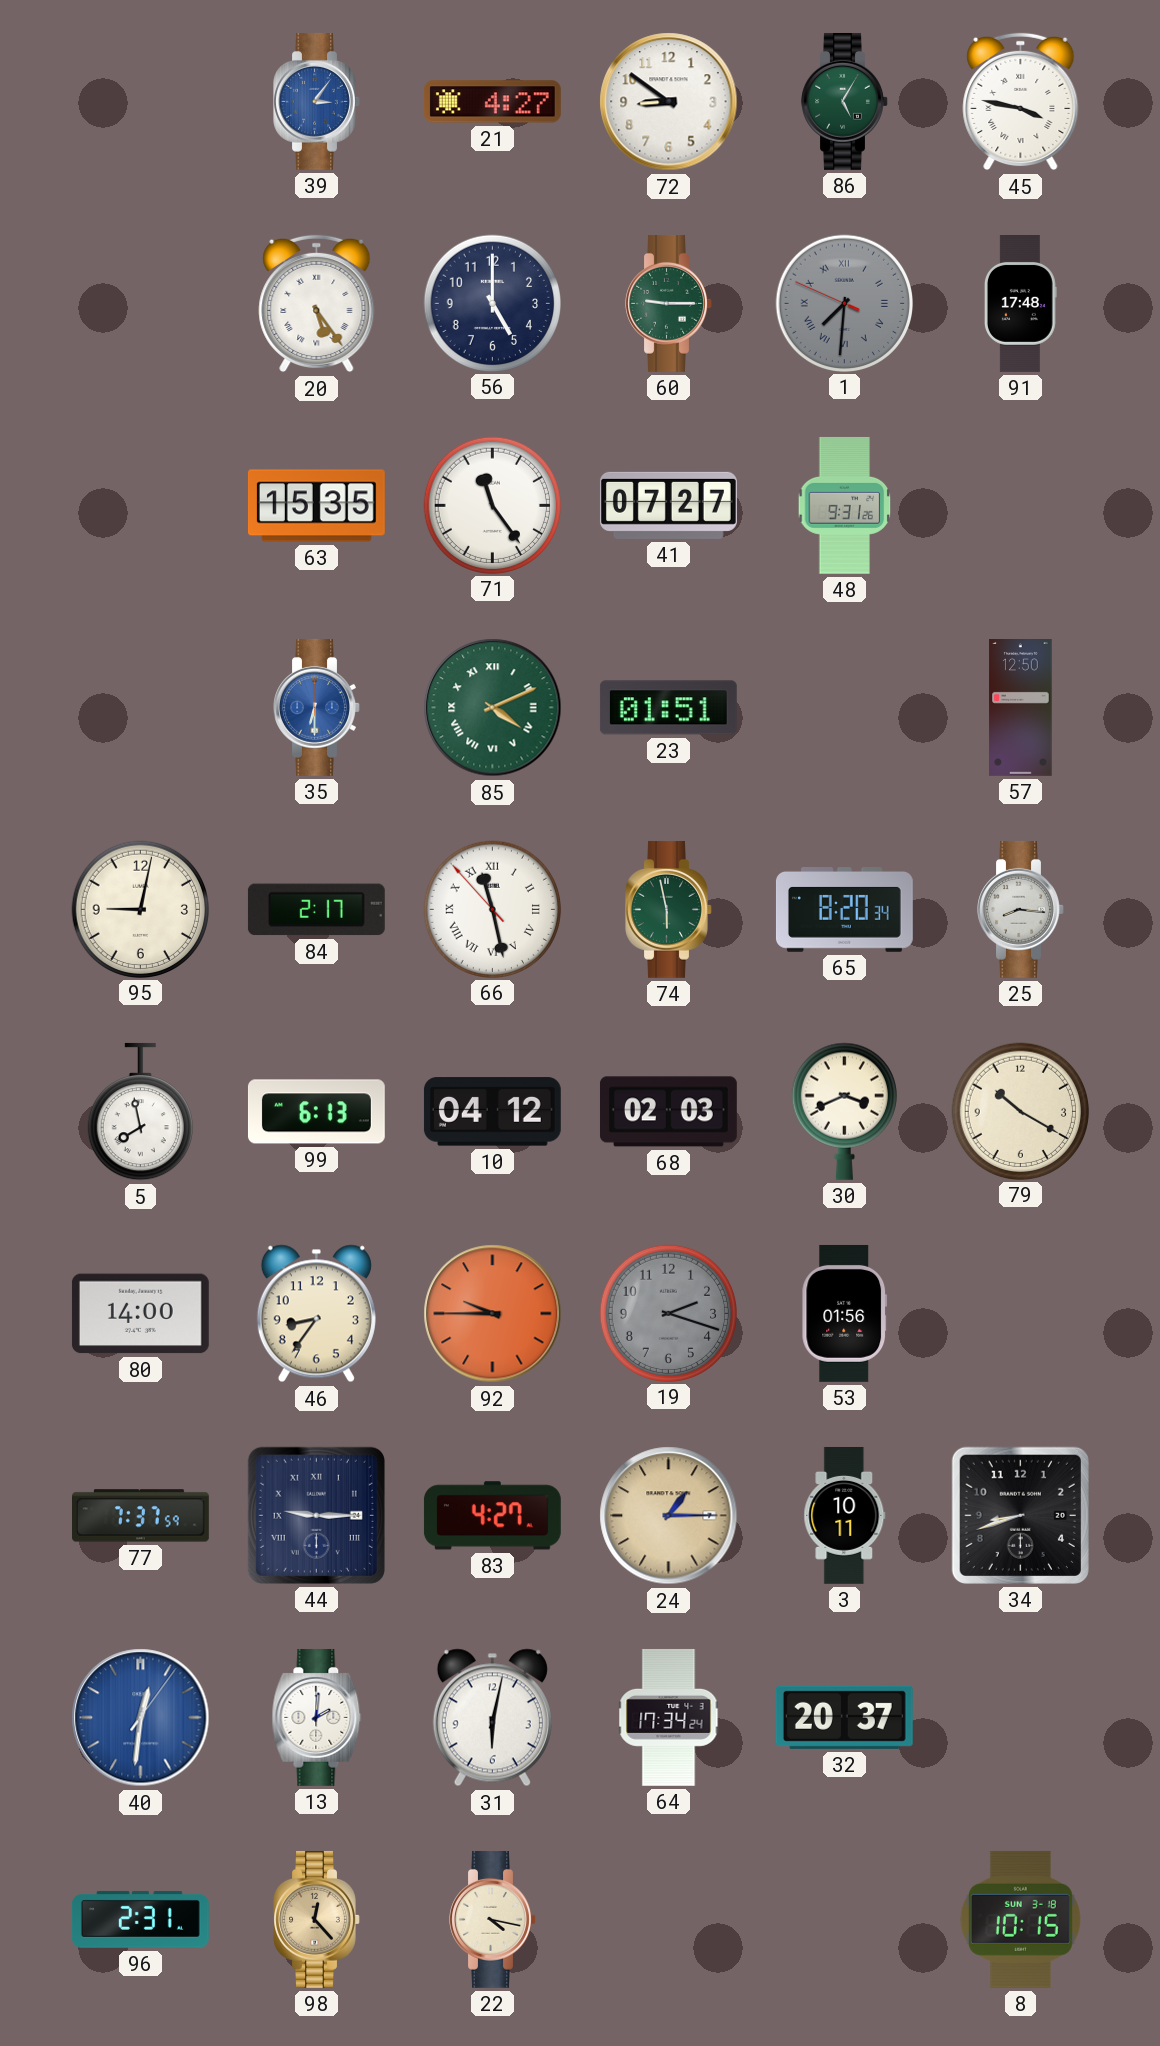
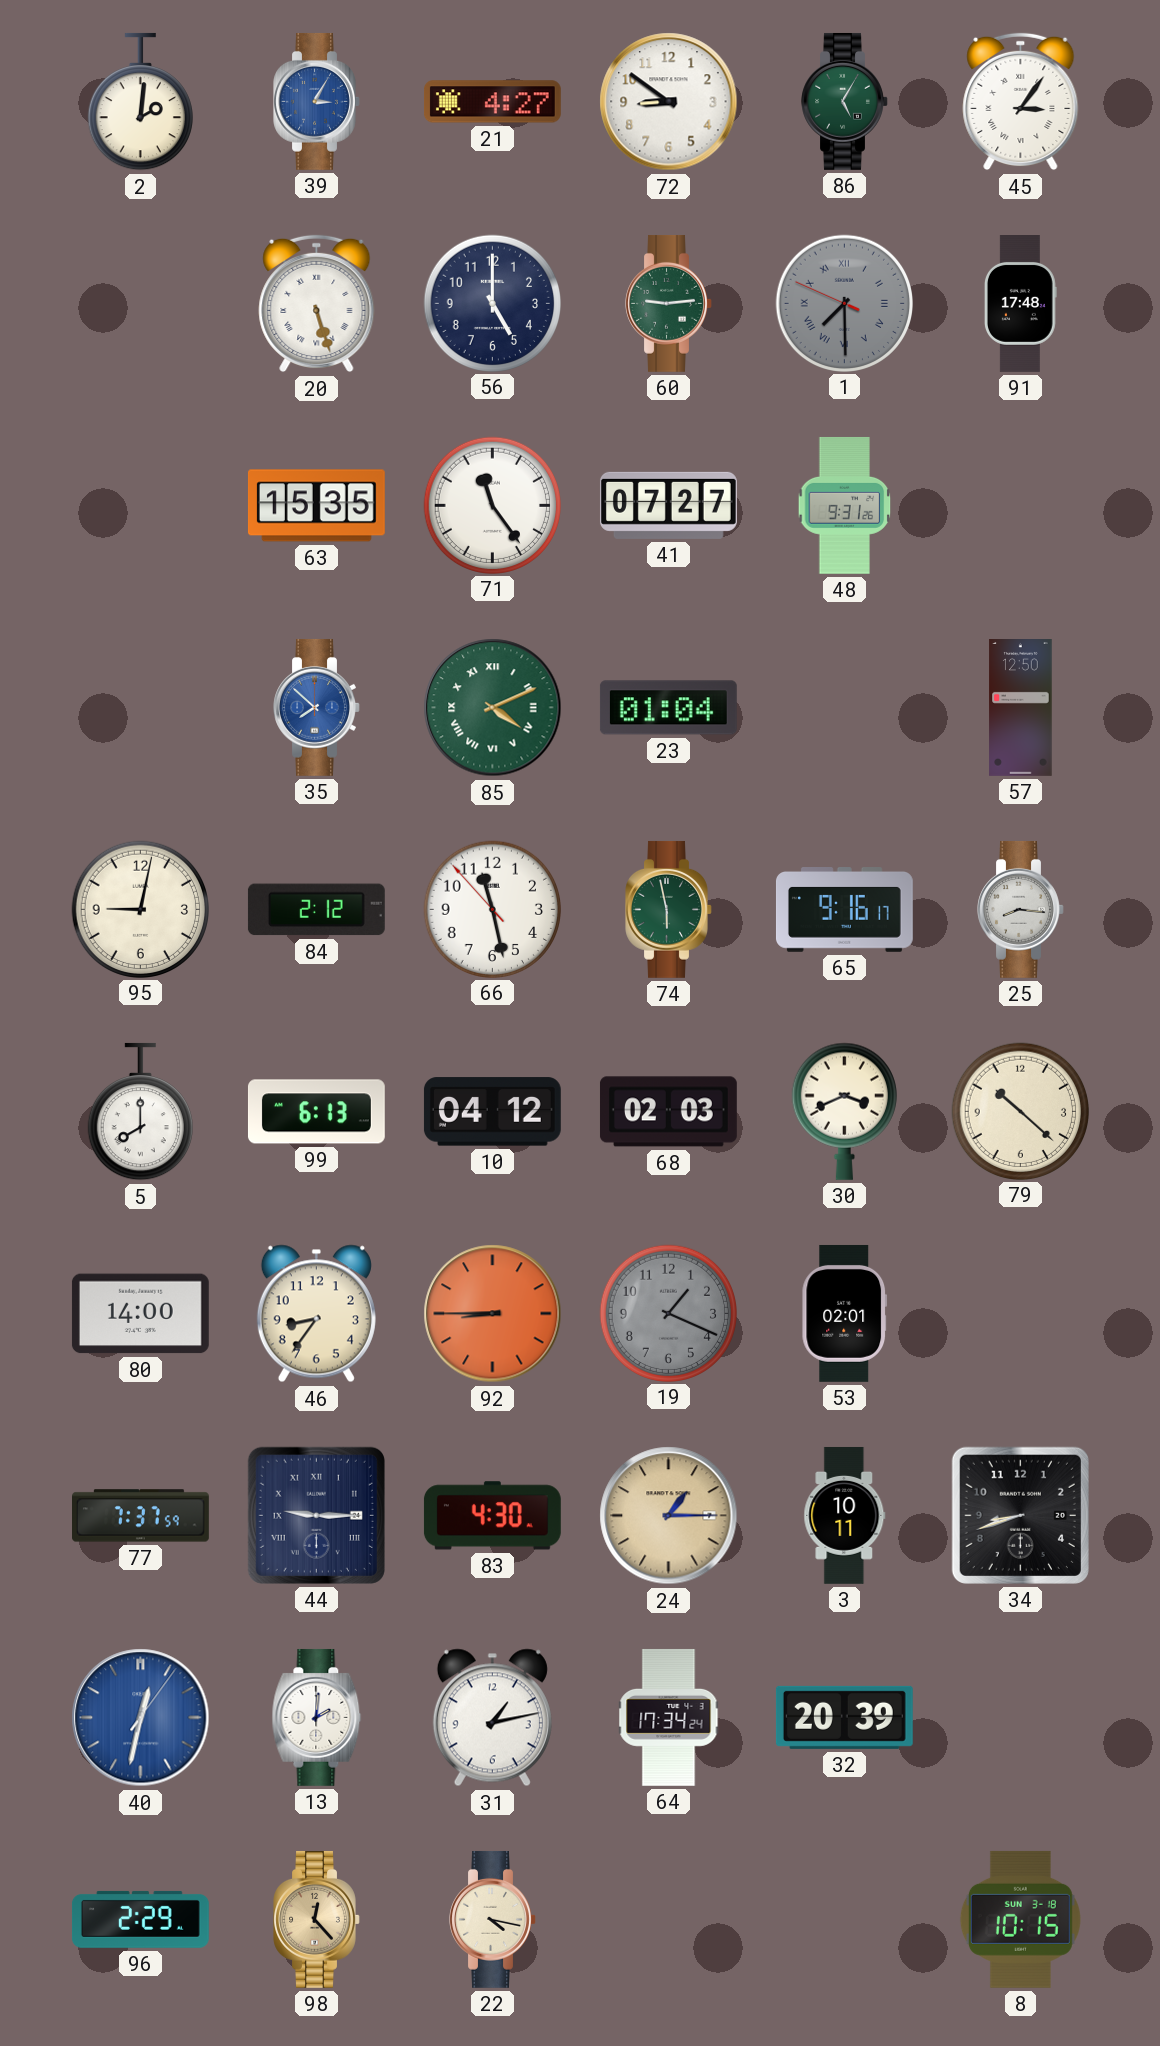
2: none -> 2:01 (140, 102)
39: 3:06 -> 3:05 (317, 101)
45: 3:47 -> 3:06 (1021, 102)
20: 5:24 -> 5:27 (317, 304)
60: 9:15 -> 9:14 (669, 303)
1: 7:30 -> 7:29 (844, 303)
35: 6:30 -> 7:52 (317, 707)
23: 01:51 -> 01:04 (668, 708)
84: 2:17 -> 2:12 (316, 910)
66 numerals: Roman -> Arabic (492, 909)
65: 8:20 -> 9:16 (844, 910)
5: 7:58 -> 8:00 (140, 1112)
79: 10:20 -> 10:22 (1020, 1111)
92: 9:45 -> 8:45 (493, 1314)
19: 2:18 -> 1:19 (668, 1313)
53: 01:56 -> 02:01 (845, 1313)
83: 4:27 -> 4:30 (492, 1516)
40: 12:31 -> 12:32 (141, 1718)
31: 6:02 -> 1:13 (492, 1718)
32: 20:37 -> 20:39 (844, 1717)
96: 2:31 -> 2:29 (140, 1919)
